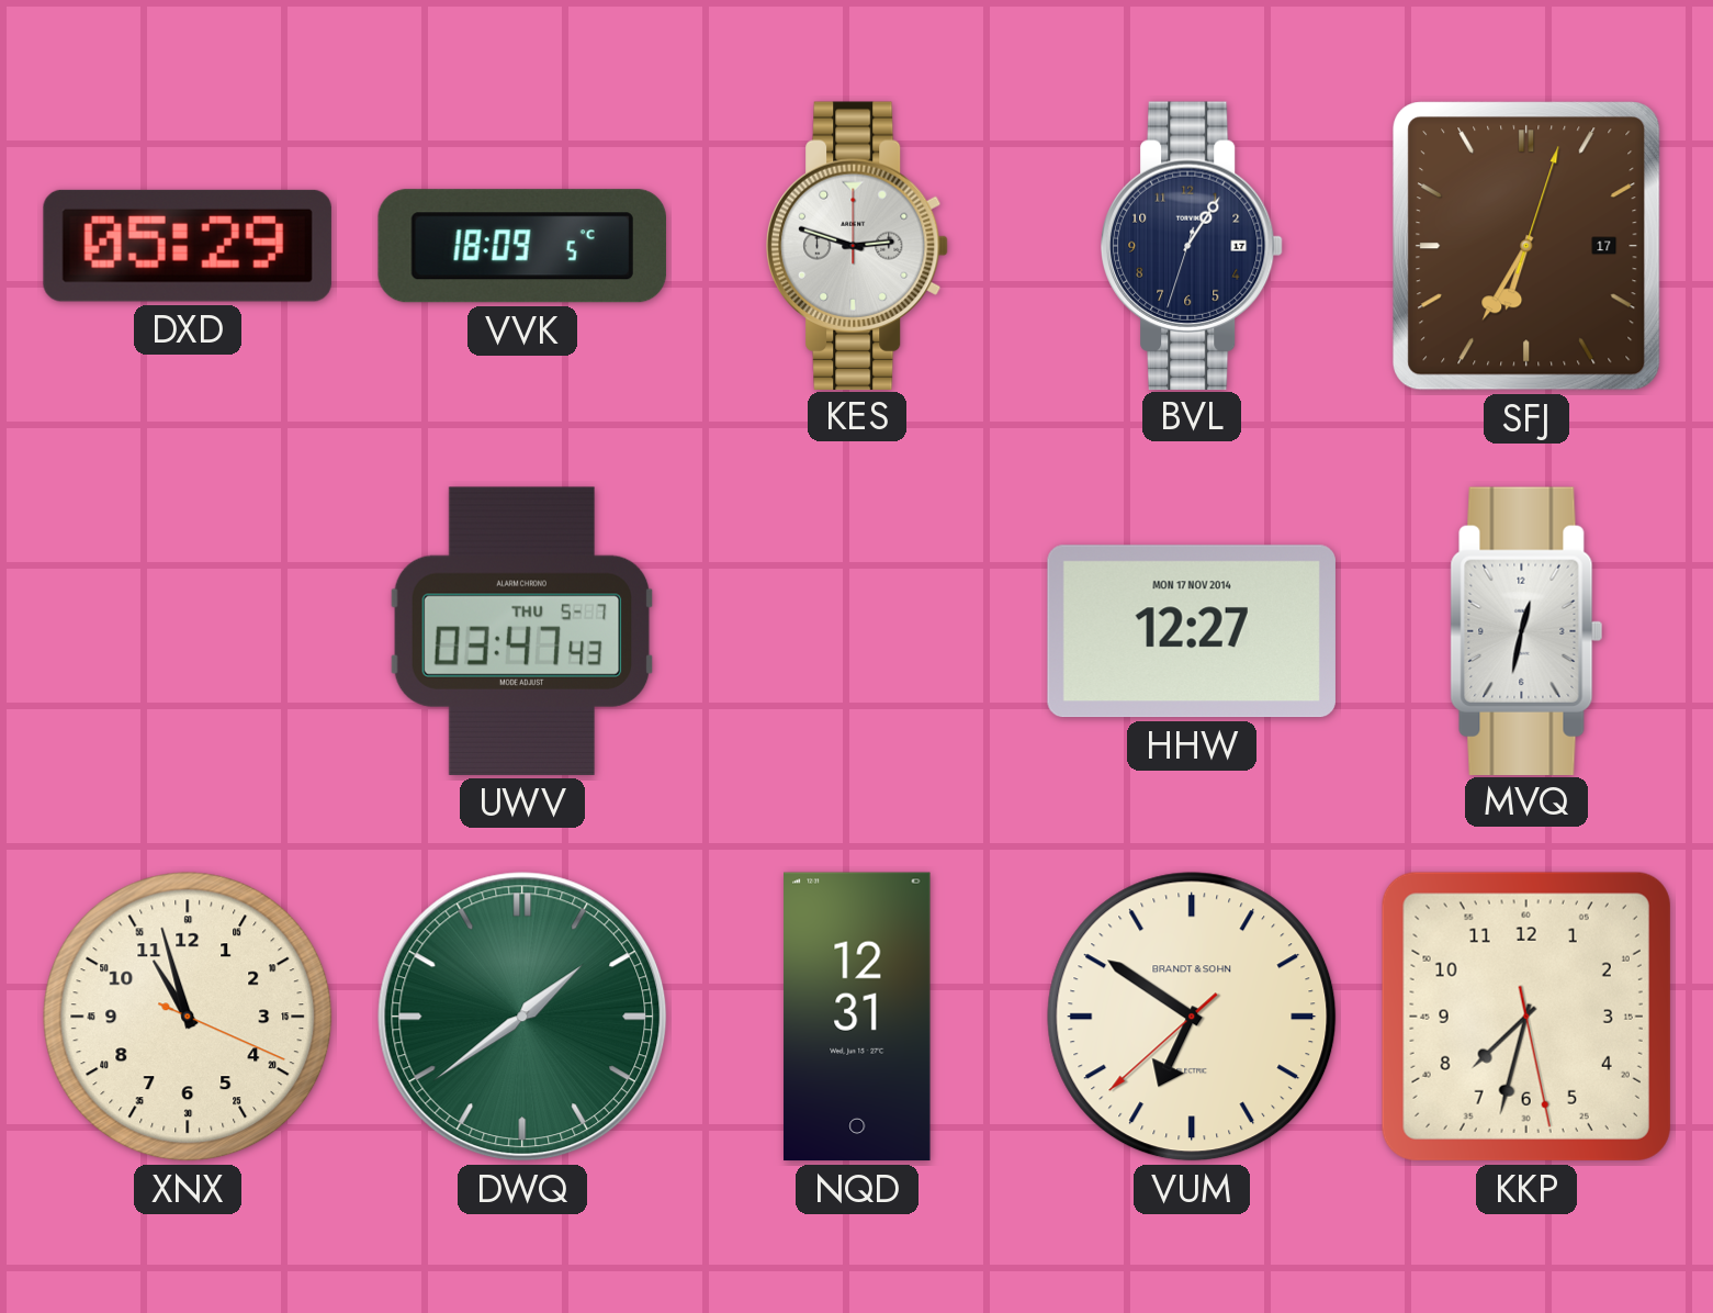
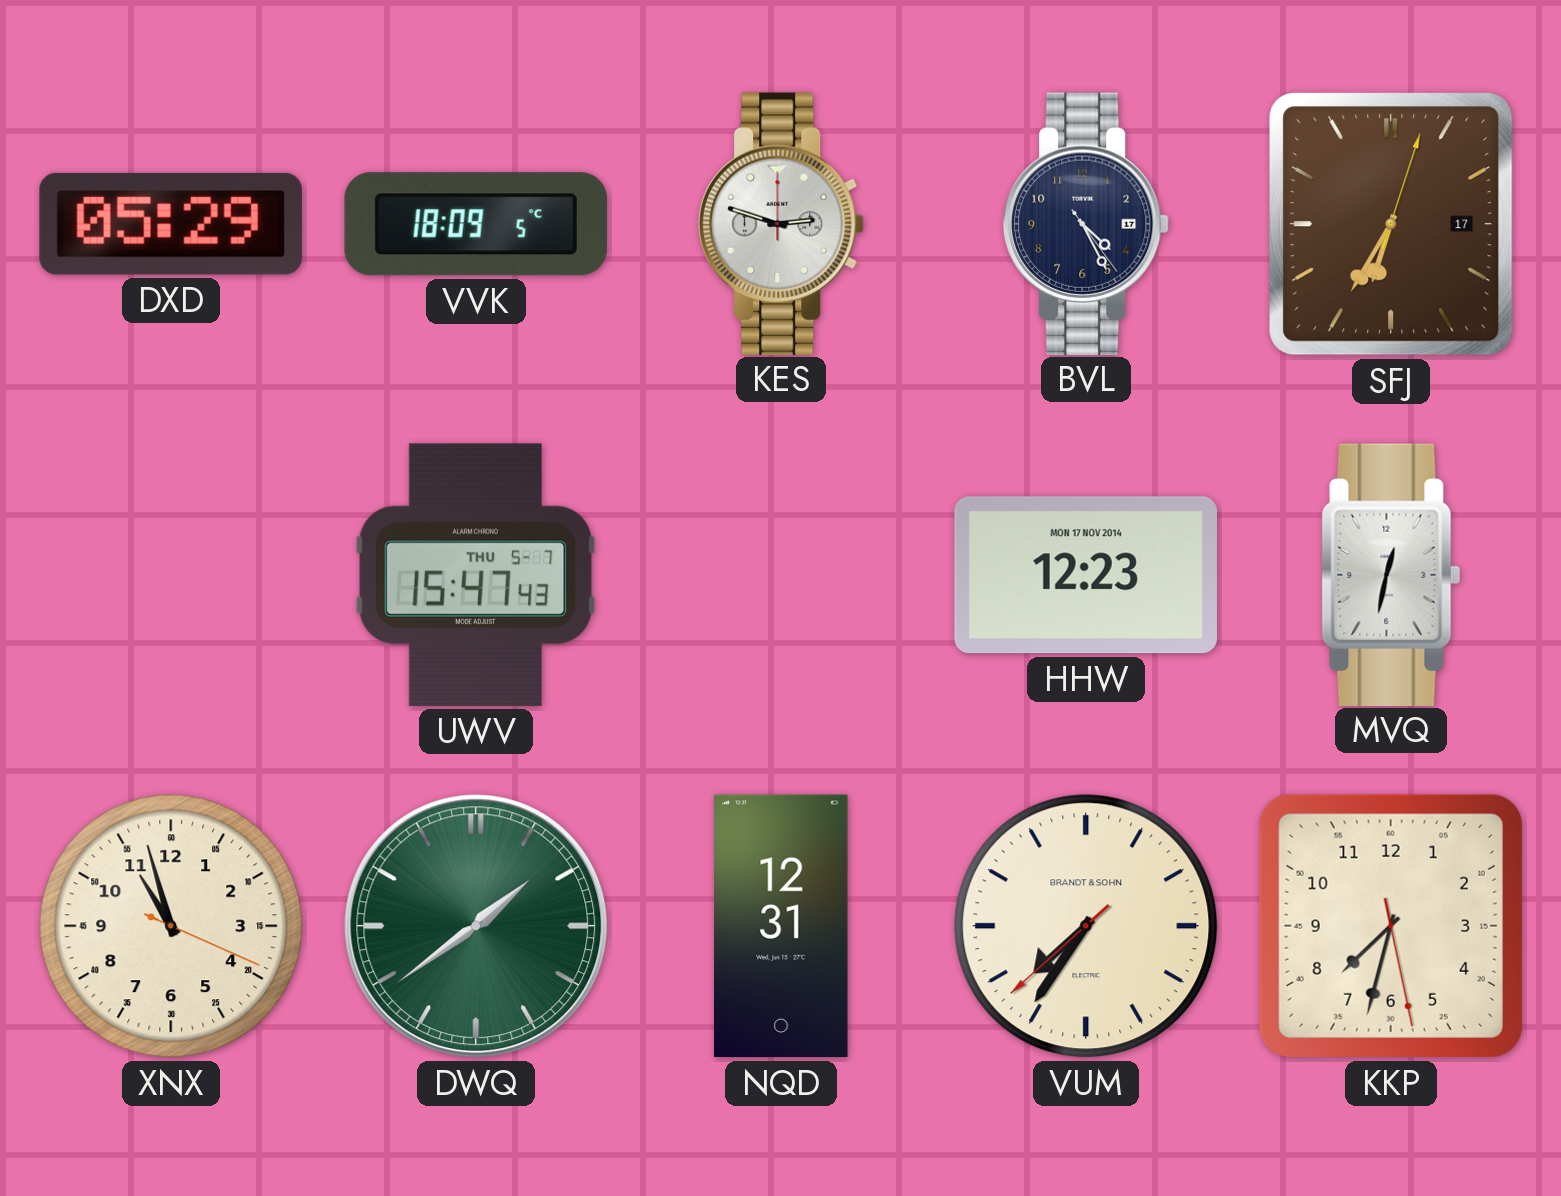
BVL: 1:05 -> 4:25 (1087, 223)
UWV: 03:47 -> 15:47 (476, 575)
HHW: 12:27 -> 12:23 (1086, 575)
VUM: 6:50 -> 7:35 (1086, 926)
